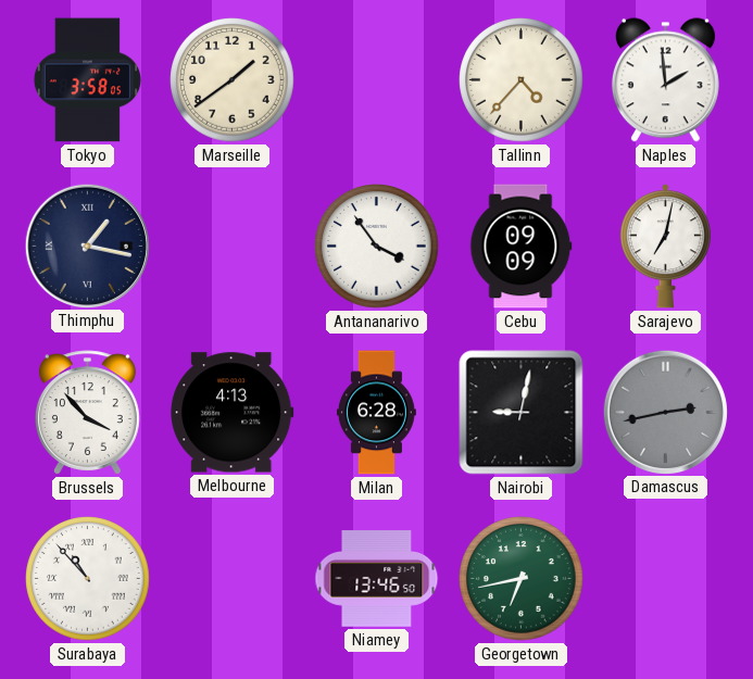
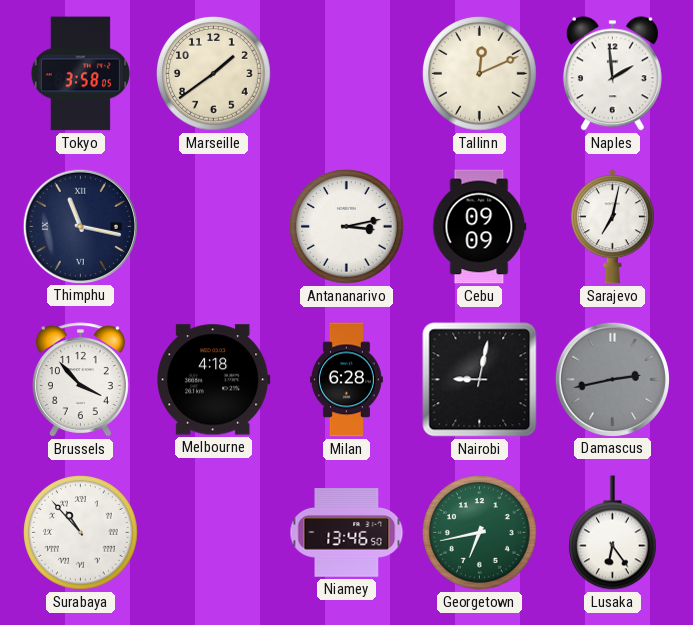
Tallinn: 4:37 -> 12:11 (480, 74)
Thimphu: 1:17 -> 11:17 (80, 226)
Antananarivo: 3:54 -> 3:13 (347, 227)
Melbourne: 4:13 -> 4:18 (214, 380)
Lusaka: none -> 6:24 (613, 533)
